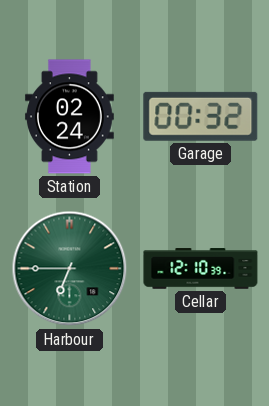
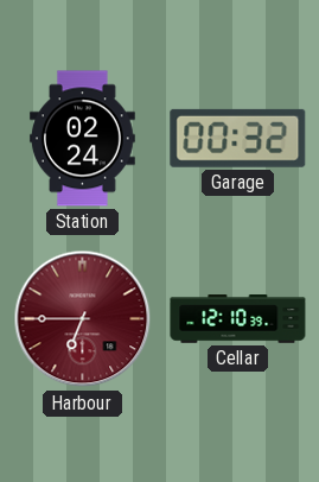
Harbour dial: green -> burgundy (83, 319)
